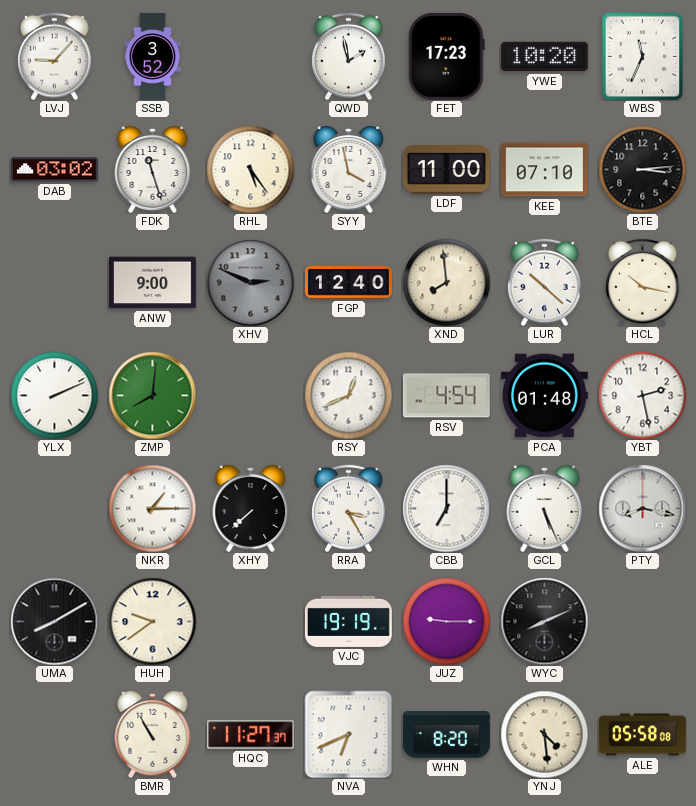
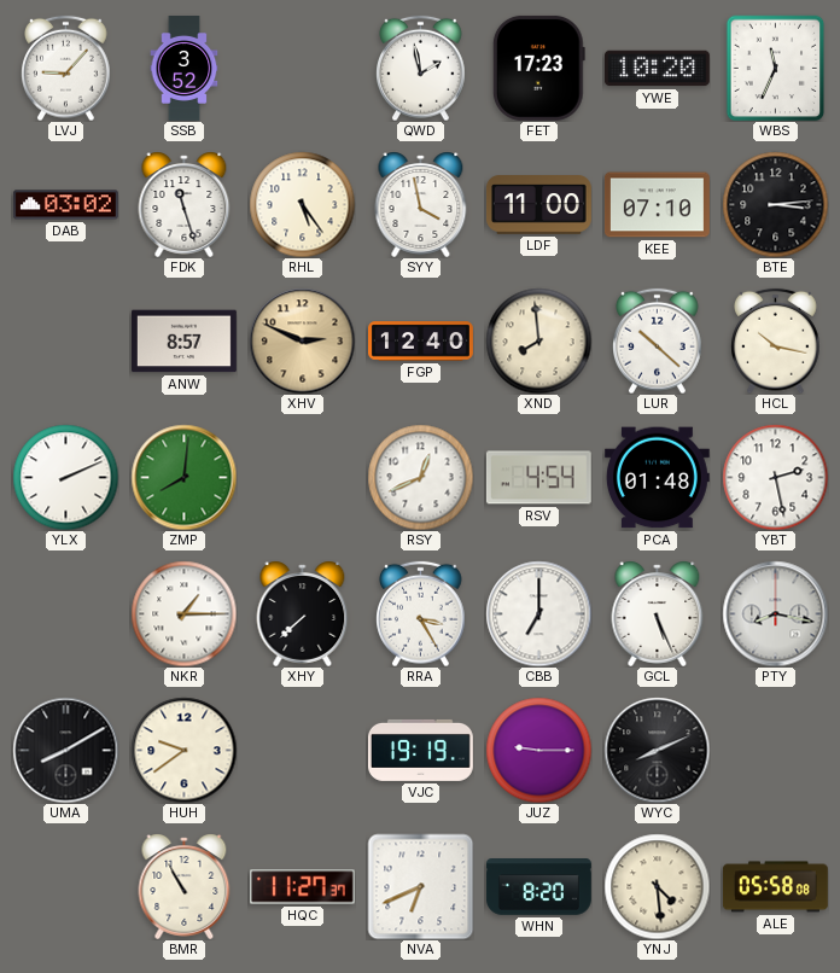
ANW: 9:00 -> 8:57 (183, 342)
XHV dial: grey -> champagne (302, 340)
